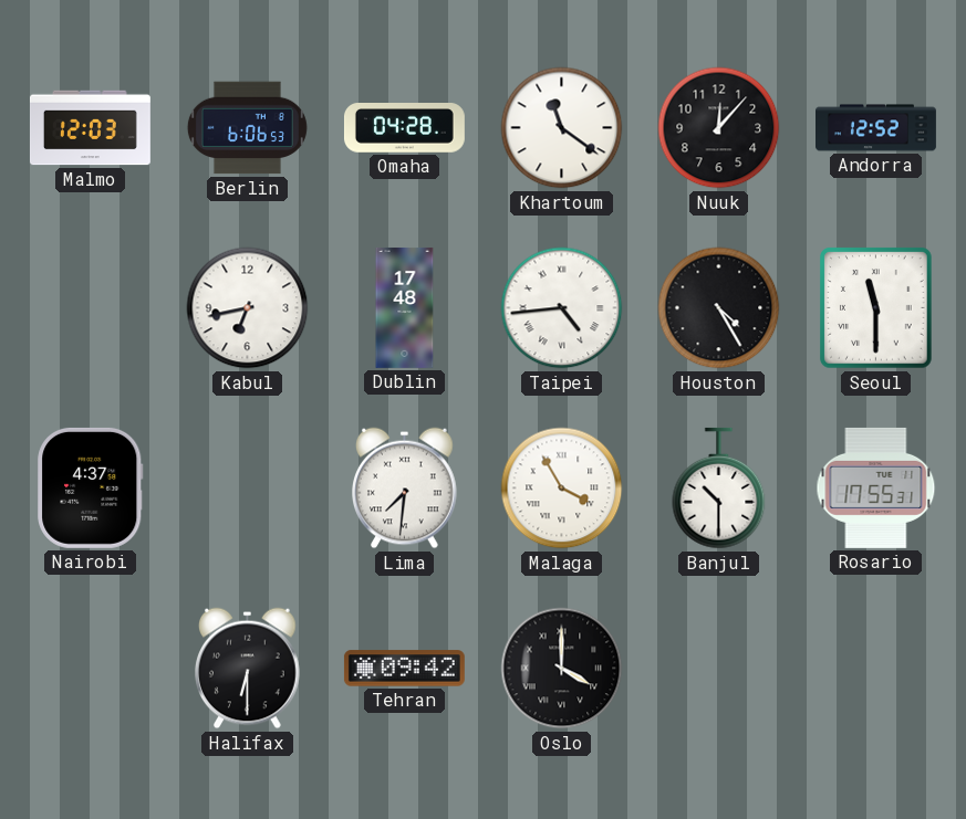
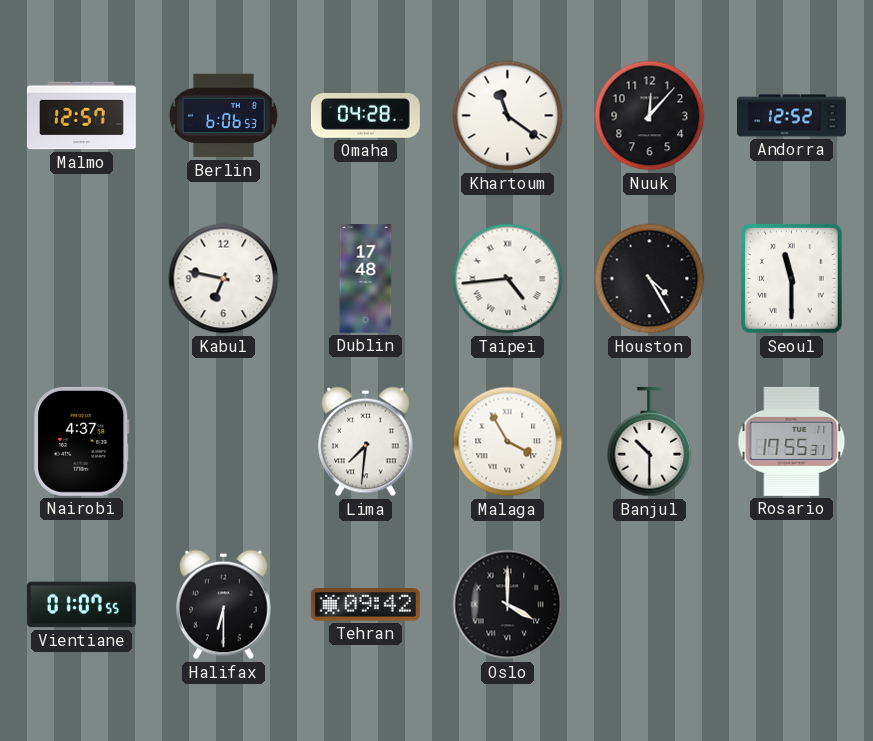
Malmo: 12:03 -> 12:57 (81, 116)
Kabul: 6:43 -> 6:47 (224, 279)
Vientiane: none -> 01:07 (81, 605)
